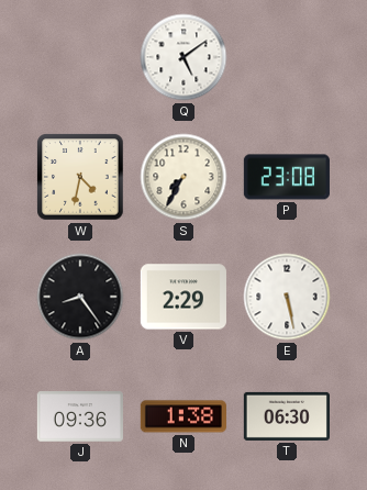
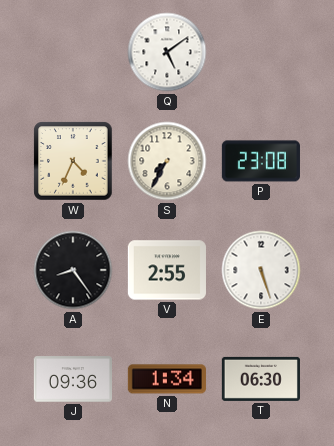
W: 4:32 -> 4:34 (73, 161)
V: 2:29 -> 2:55 (167, 270)
E: 5:28 -> 5:27 (261, 270)
N: 1:38 -> 1:34 (167, 379)
